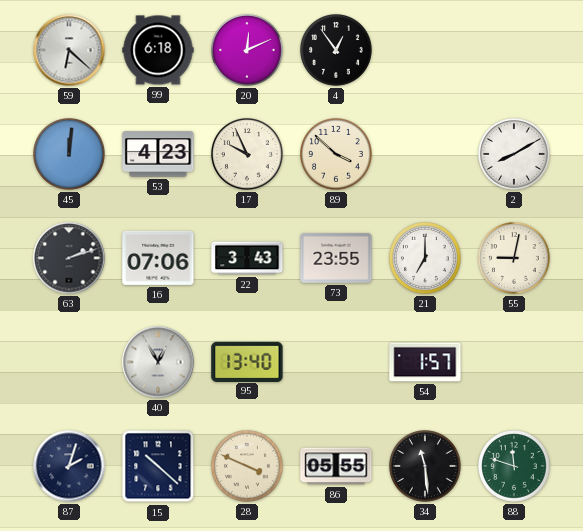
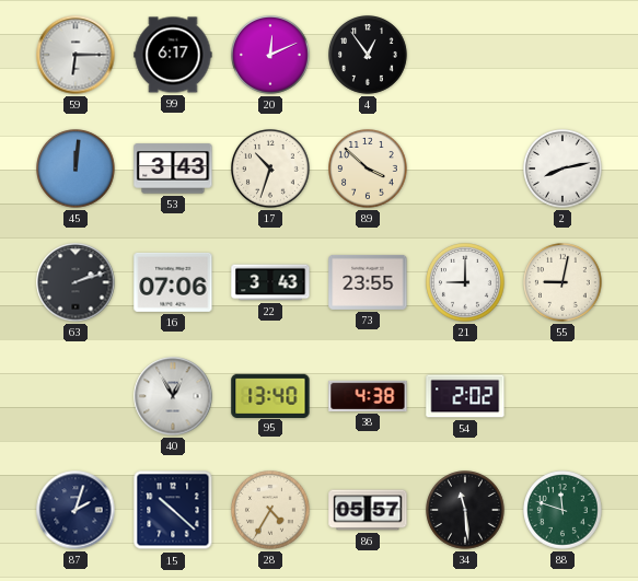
59: 6:22 -> 6:15 (76, 55)
99: 6:18 -> 6:17 (173, 55)
53: 4:23 -> 3:43 (173, 169)
17: 9:56 -> 10:33 (271, 170)
2: 8:10 -> 8:13 (564, 170)
21: 7:00 -> 9:00 (466, 283)
38: none -> 4:38 (368, 396)
54: 1:57 -> 2:02 (465, 396)
28: 3:49 -> 4:35 (271, 511)
86: 05:55 -> 05:57 (368, 510)
